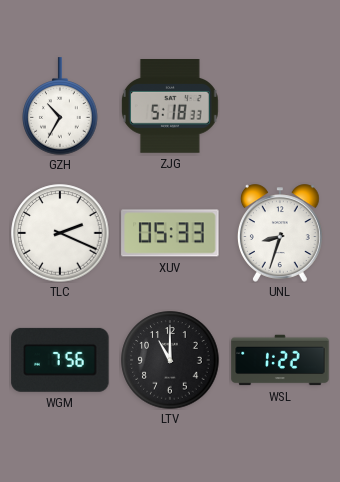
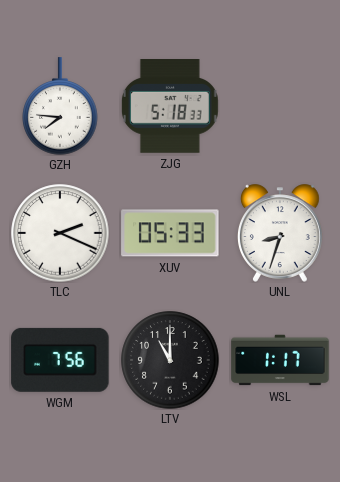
GZH: 10:35 -> 7:46 (60, 106)
WSL: 1:22 -> 1:17 (280, 360)
